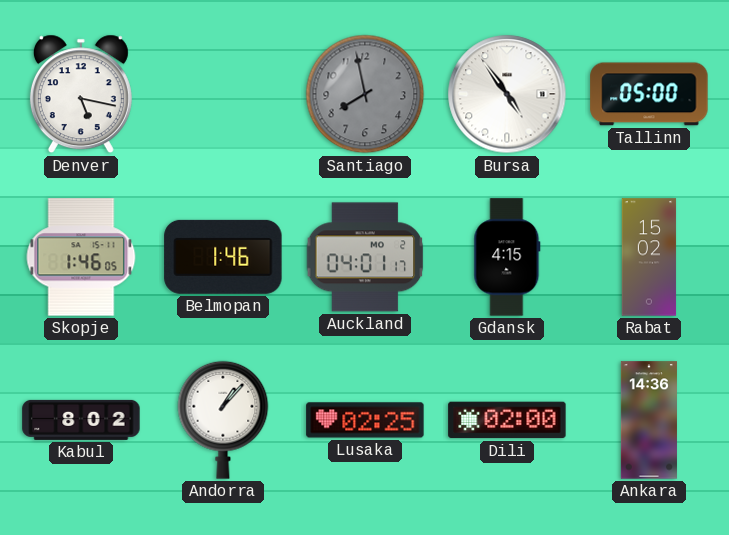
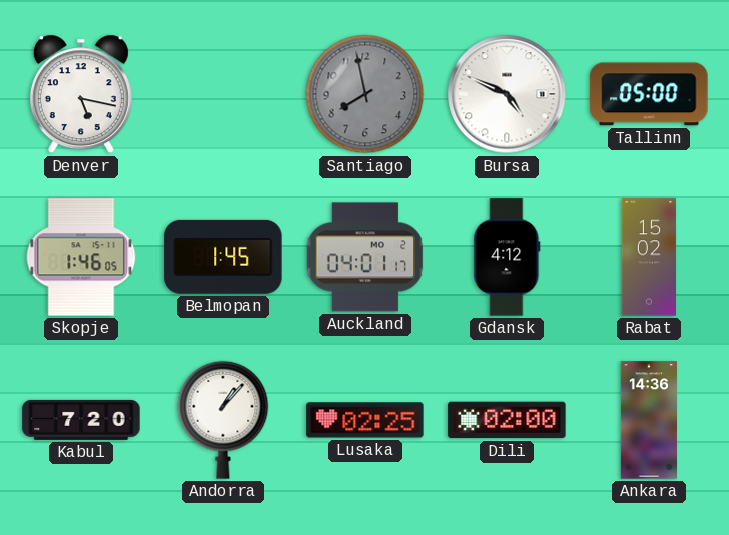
Bursa: 4:54 -> 4:49 (507, 94)
Belmopan: 1:46 -> 1:45 (223, 257)
Gdansk: 4:15 -> 4:12 (507, 257)
Kabul: 8:02 -> 7:20 (81, 420)
